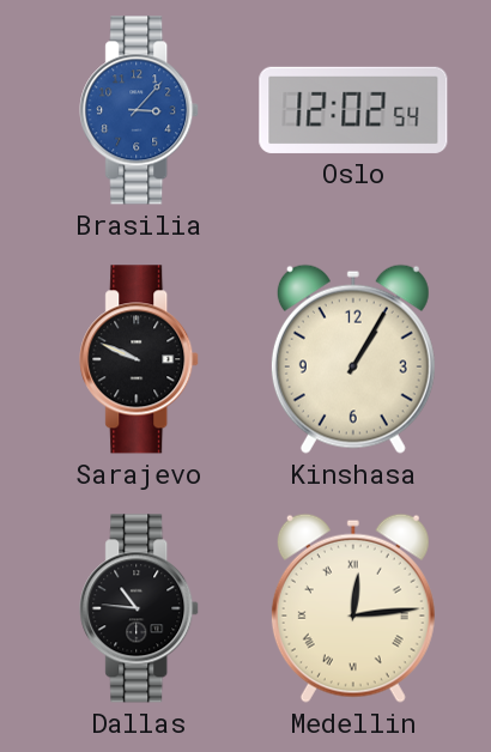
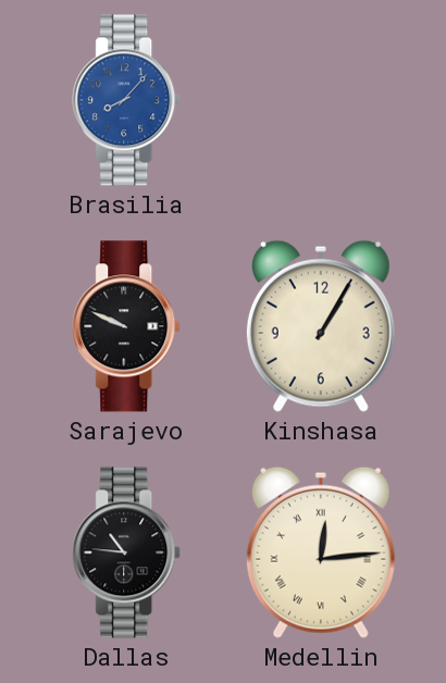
Brasilia: 3:07 -> 8:07 (127, 100)
Oslo: 12:02 -> none (353, 110)
